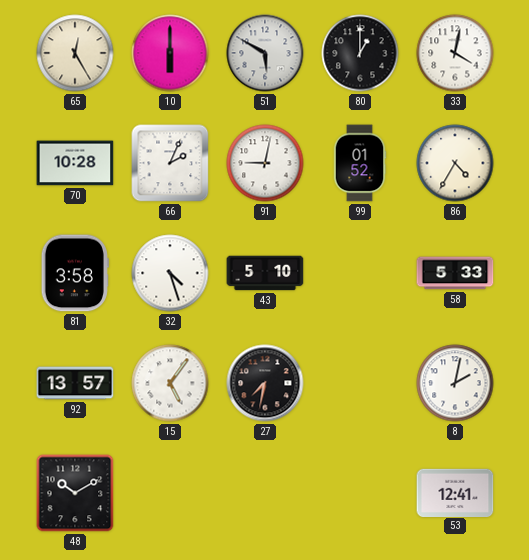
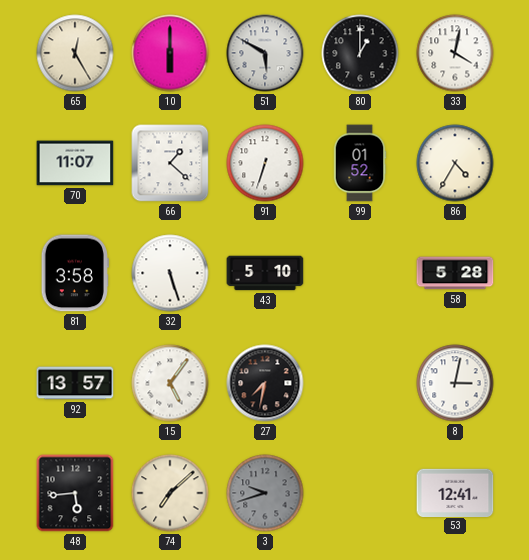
70: 10:28 -> 11:07 (75, 163)
66: 2:04 -> 1:22 (170, 163)
91: 9:02 -> 6:33 (265, 163)
32: 4:27 -> 5:27 (170, 273)
58: 5:33 -> 5:28 (455, 273)
8: 2:02 -> 3:02 (455, 383)
48: 10:10 -> 5:44 (75, 493)
74: none -> 7:08 (170, 493)
3: none -> 9:42 (265, 493)
